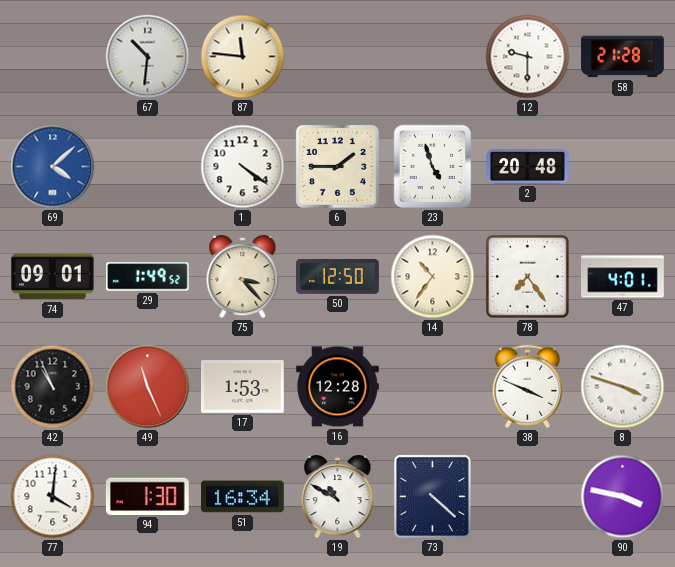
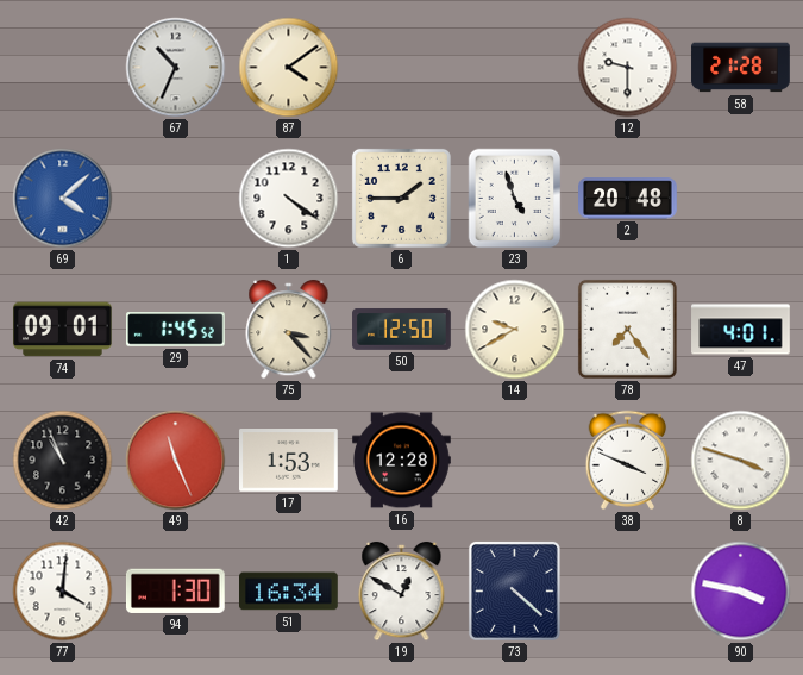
67: 10:31 -> 10:34 (176, 68)
87: 11:46 -> 4:09 (289, 68)
29: 1:49 -> 1:45 (176, 330)
14: 10:36 -> 9:40 (515, 330)
19: 10:50 -> 12:50 (402, 592)
